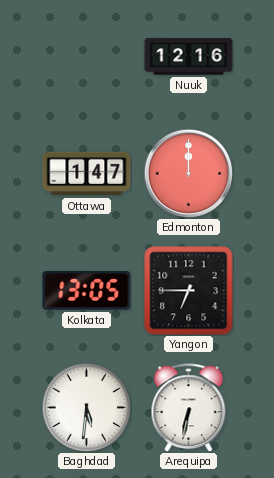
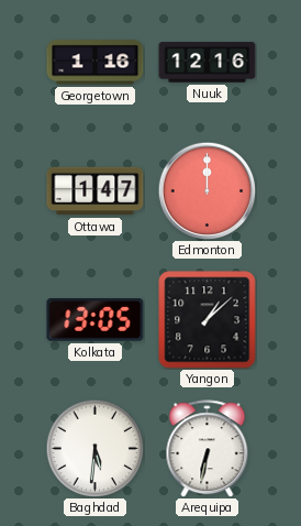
Georgetown: none -> 1:16 (96, 63)
Yangon: 6:45 -> 1:08 (208, 320)
